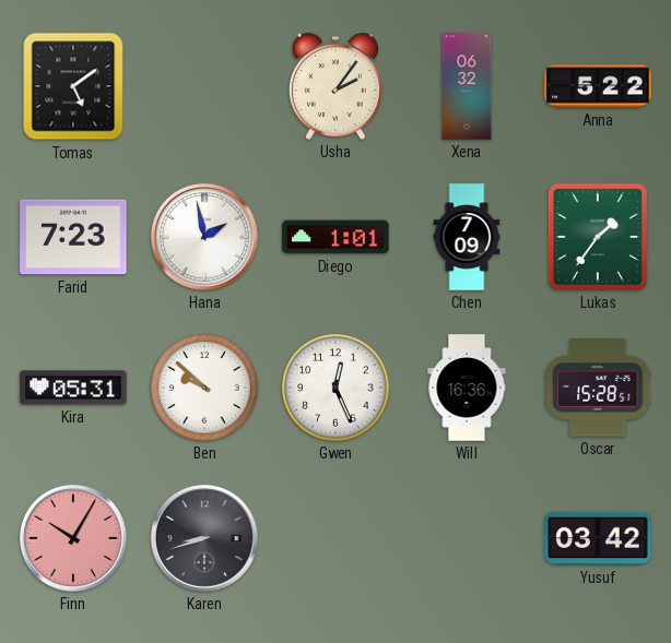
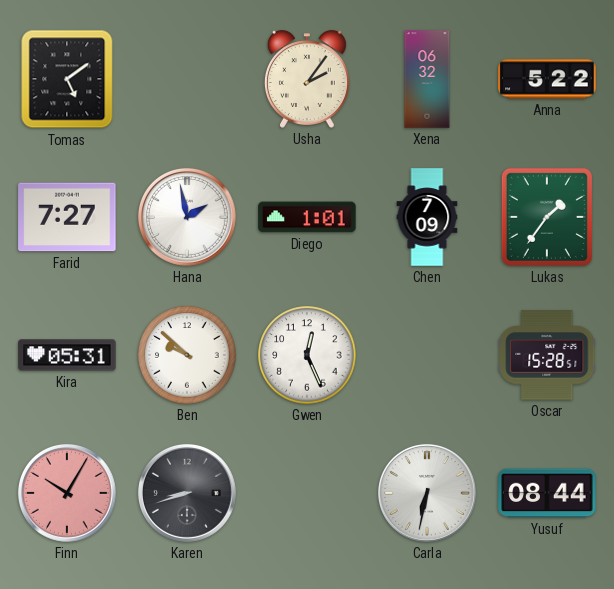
Farid: 7:23 -> 7:27 (67, 217)
Will: 16:36 -> none (467, 388)
Carla: none -> 6:32 (427, 493)
Yusuf: 03:42 -> 08:44 (547, 493)
